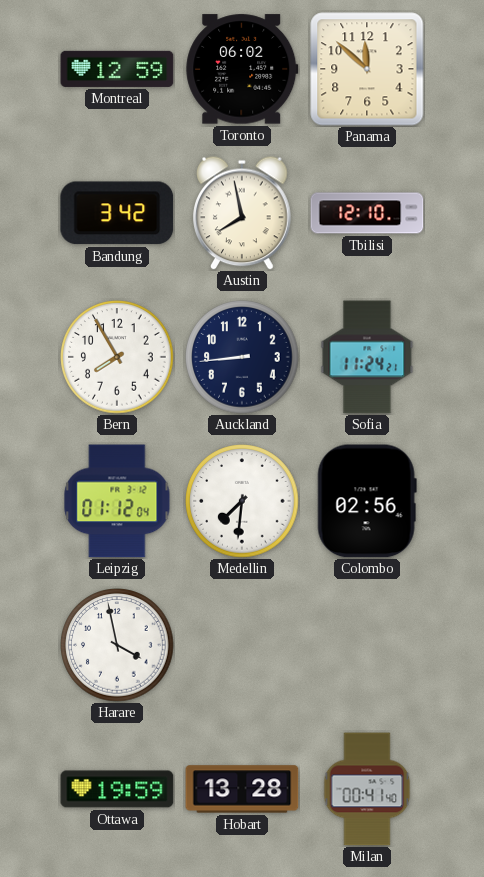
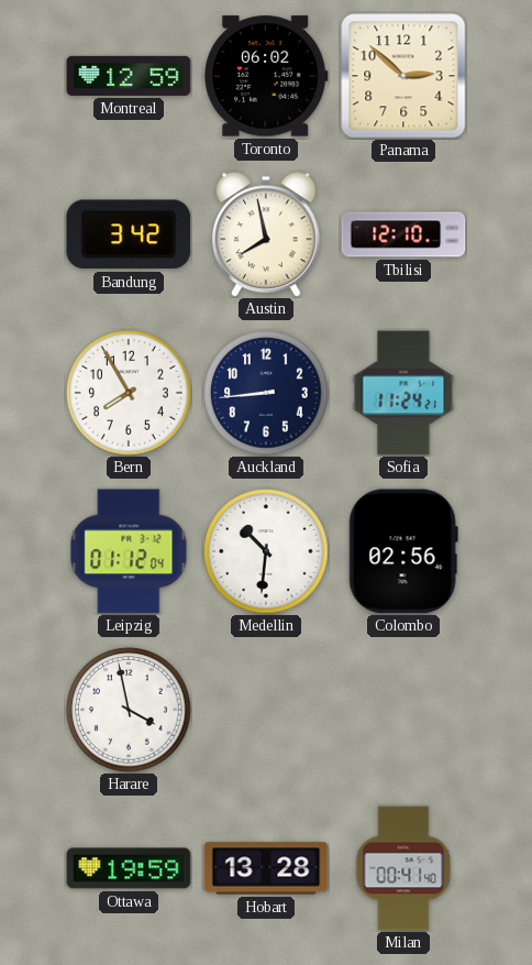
Panama: 11:52 -> 2:52 (403, 76)
Medellin: 7:31 -> 10:31 (266, 551)
